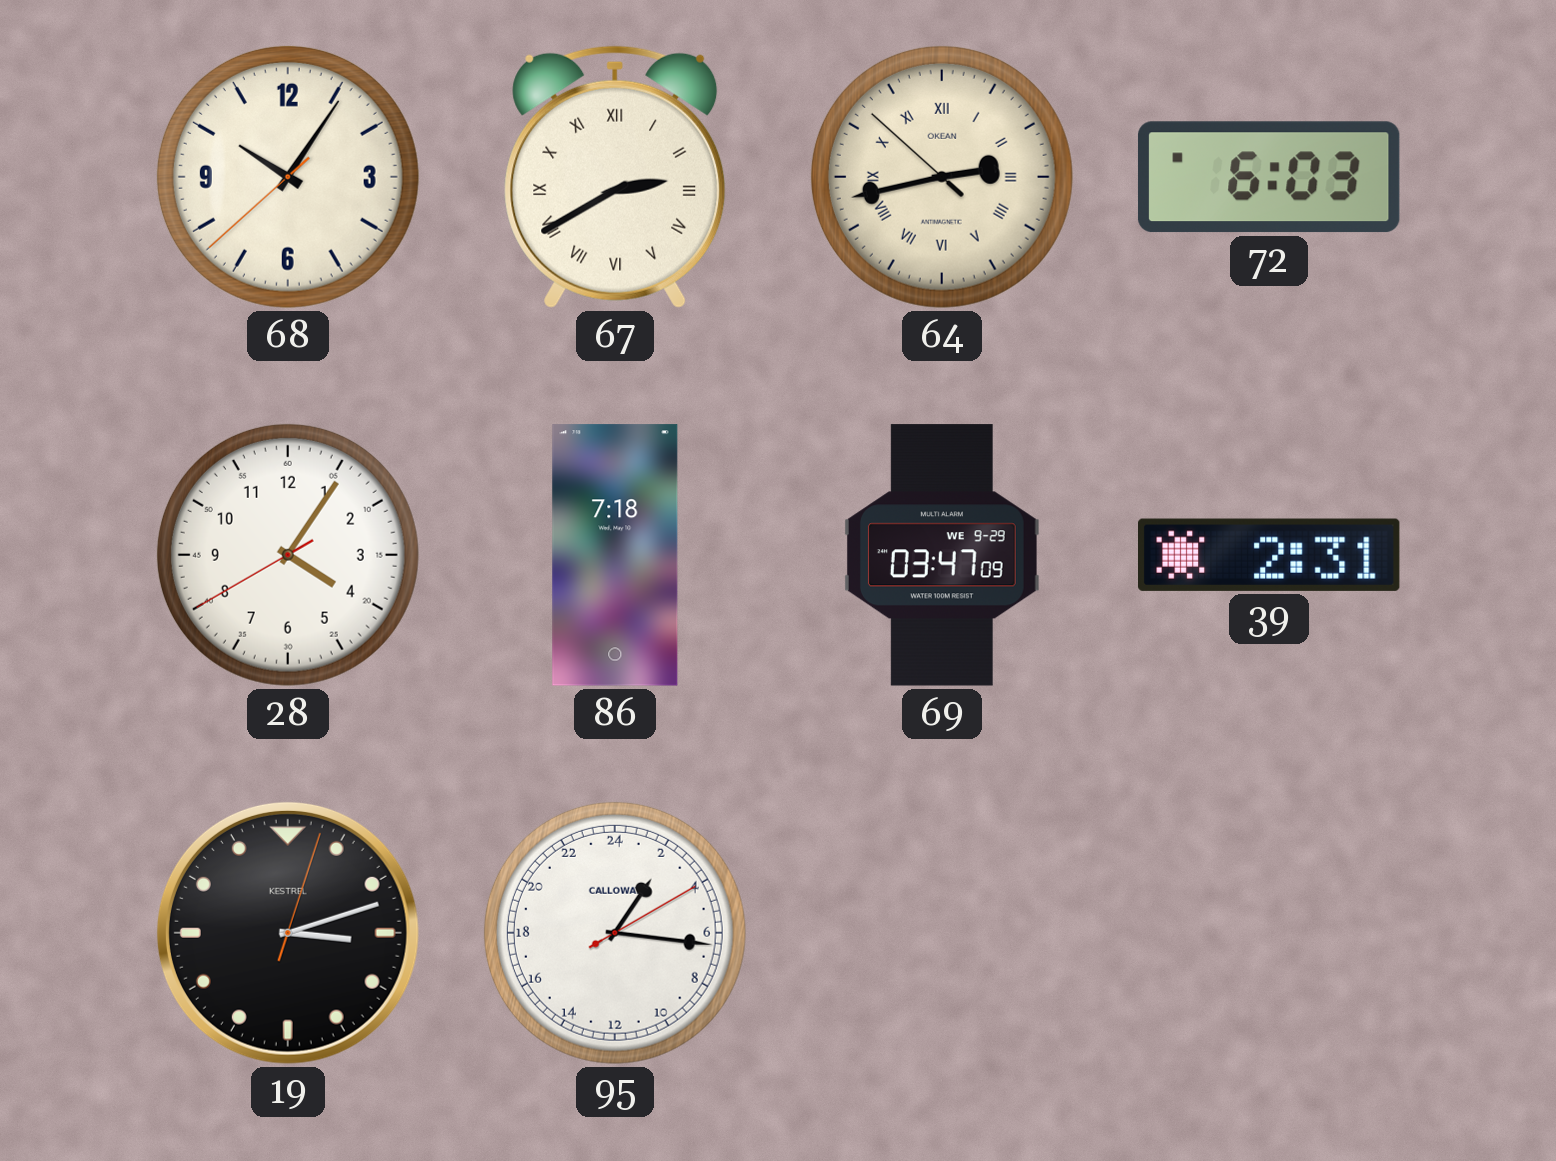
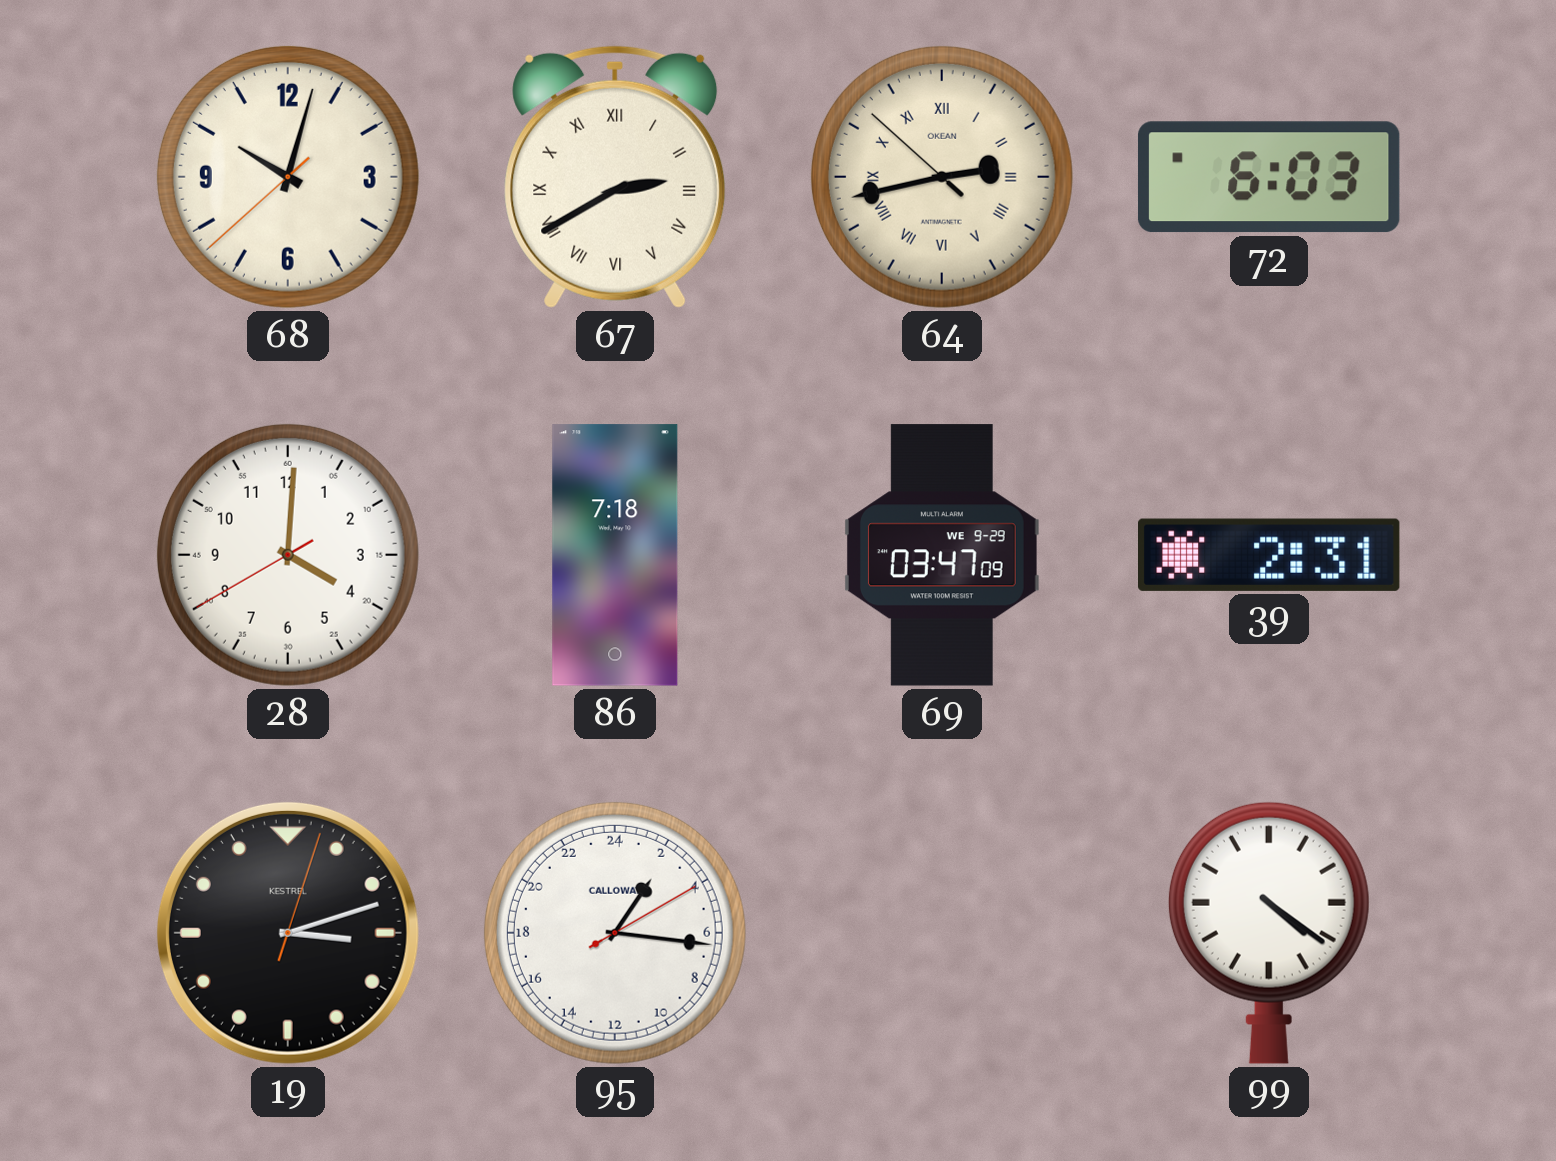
68: 10:05 -> 10:02 (288, 177)
28: 4:05 -> 4:00 (288, 555)
99: none -> 4:21 (1269, 933)
